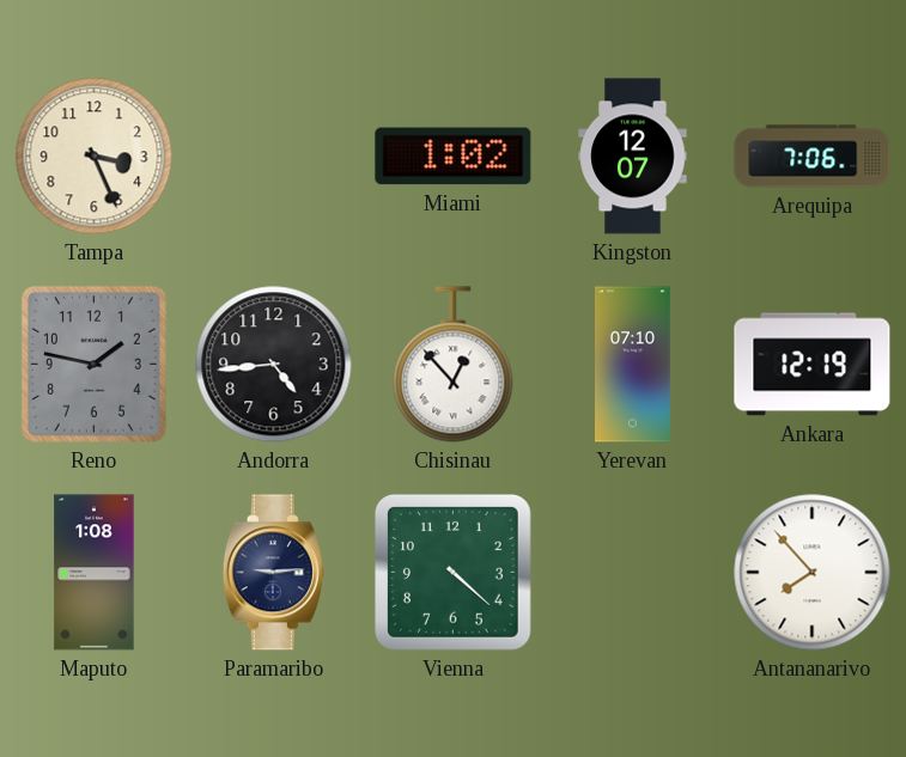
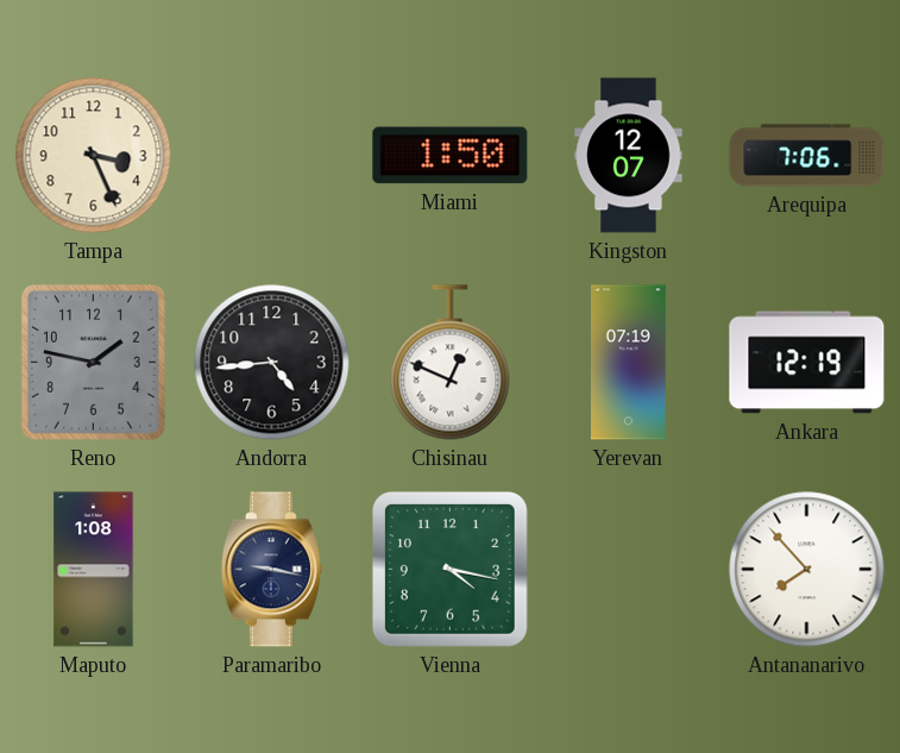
Miami: 1:02 -> 1:50 (451, 156)
Chisinau: 12:53 -> 12:49 (451, 363)
Yerevan: 07:10 -> 07:19 (629, 363)
Paramaribo: 9:14 -> 9:17 (271, 570)
Vienna: 4:22 -> 4:17 (449, 569)
